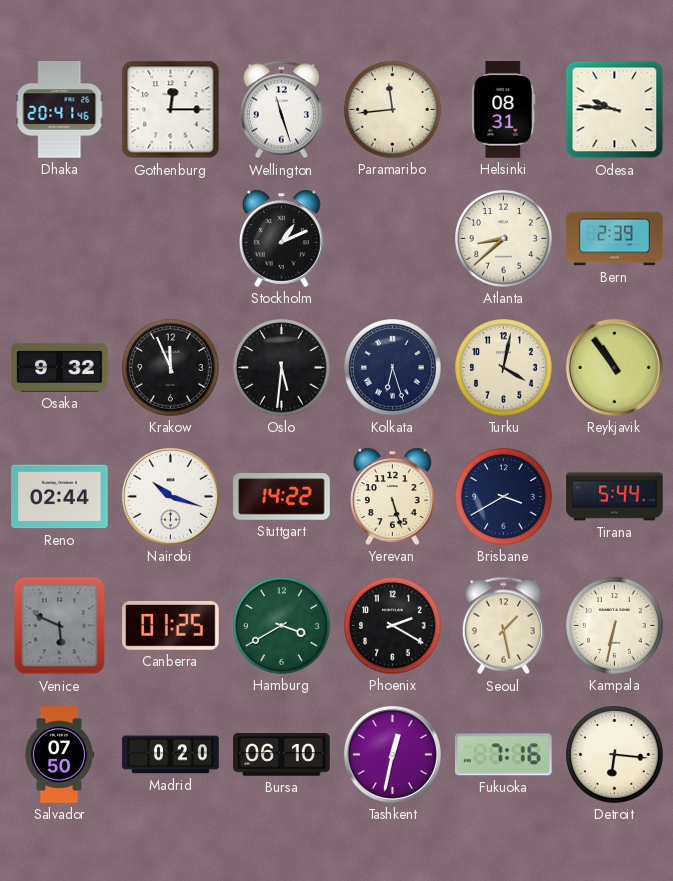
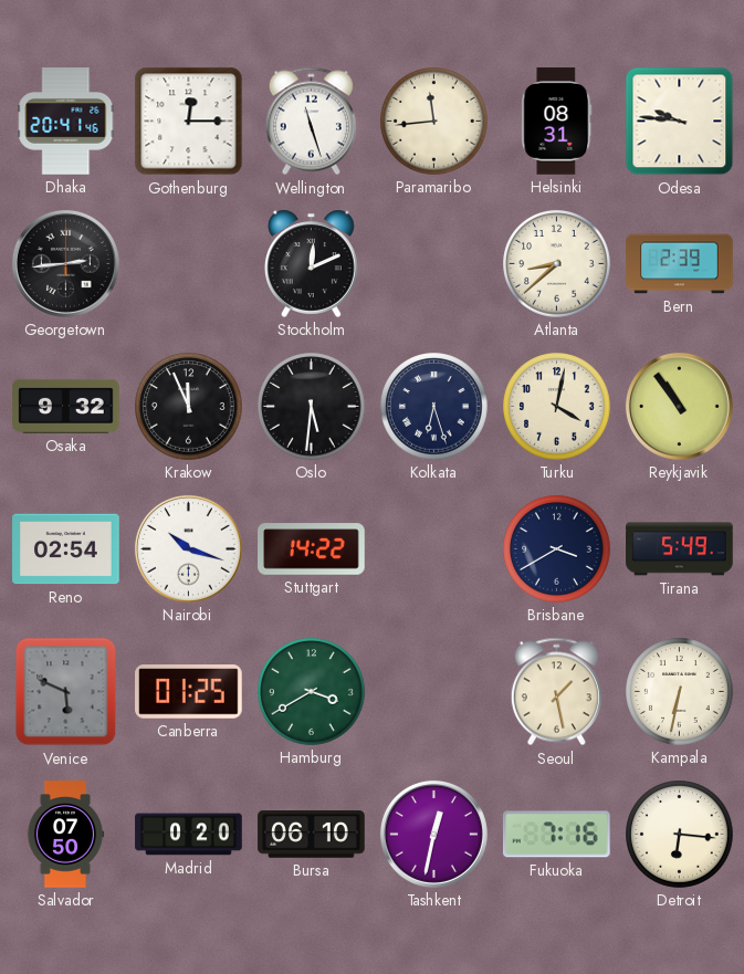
Georgetown: none -> 2:44 (65, 263)
Stockholm: 1:11 -> 12:11 (312, 263)
Reno: 02:44 -> 02:54 (66, 549)
Yerevan: 5:27 -> none (393, 496)
Tirana: 5:44 -> 5:49 (680, 549)
Phoenix: 2:20 -> none (393, 626)
